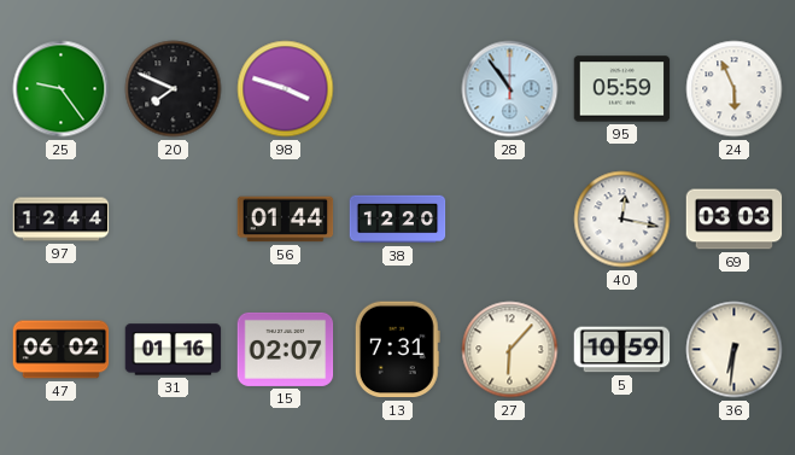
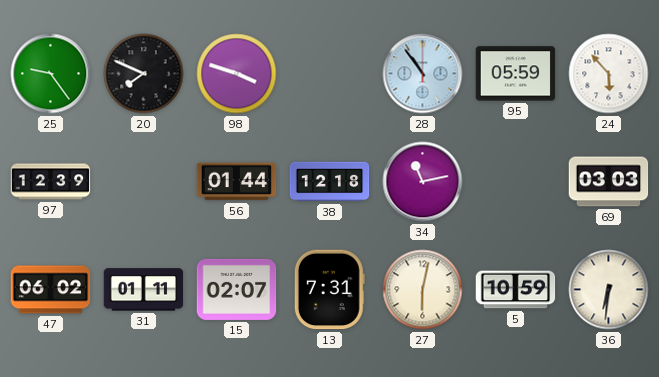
24: 5:56 -> 5:53 (609, 74)
97: 12:44 -> 12:39 (51, 182)
38: 12:20 -> 12:18 (330, 182)
34: none -> 11:13 (423, 182)
40: 12:17 -> none (622, 220)
31: 01:16 -> 01:11 (144, 290)
27: 6:07 -> 6:02 (423, 290)
